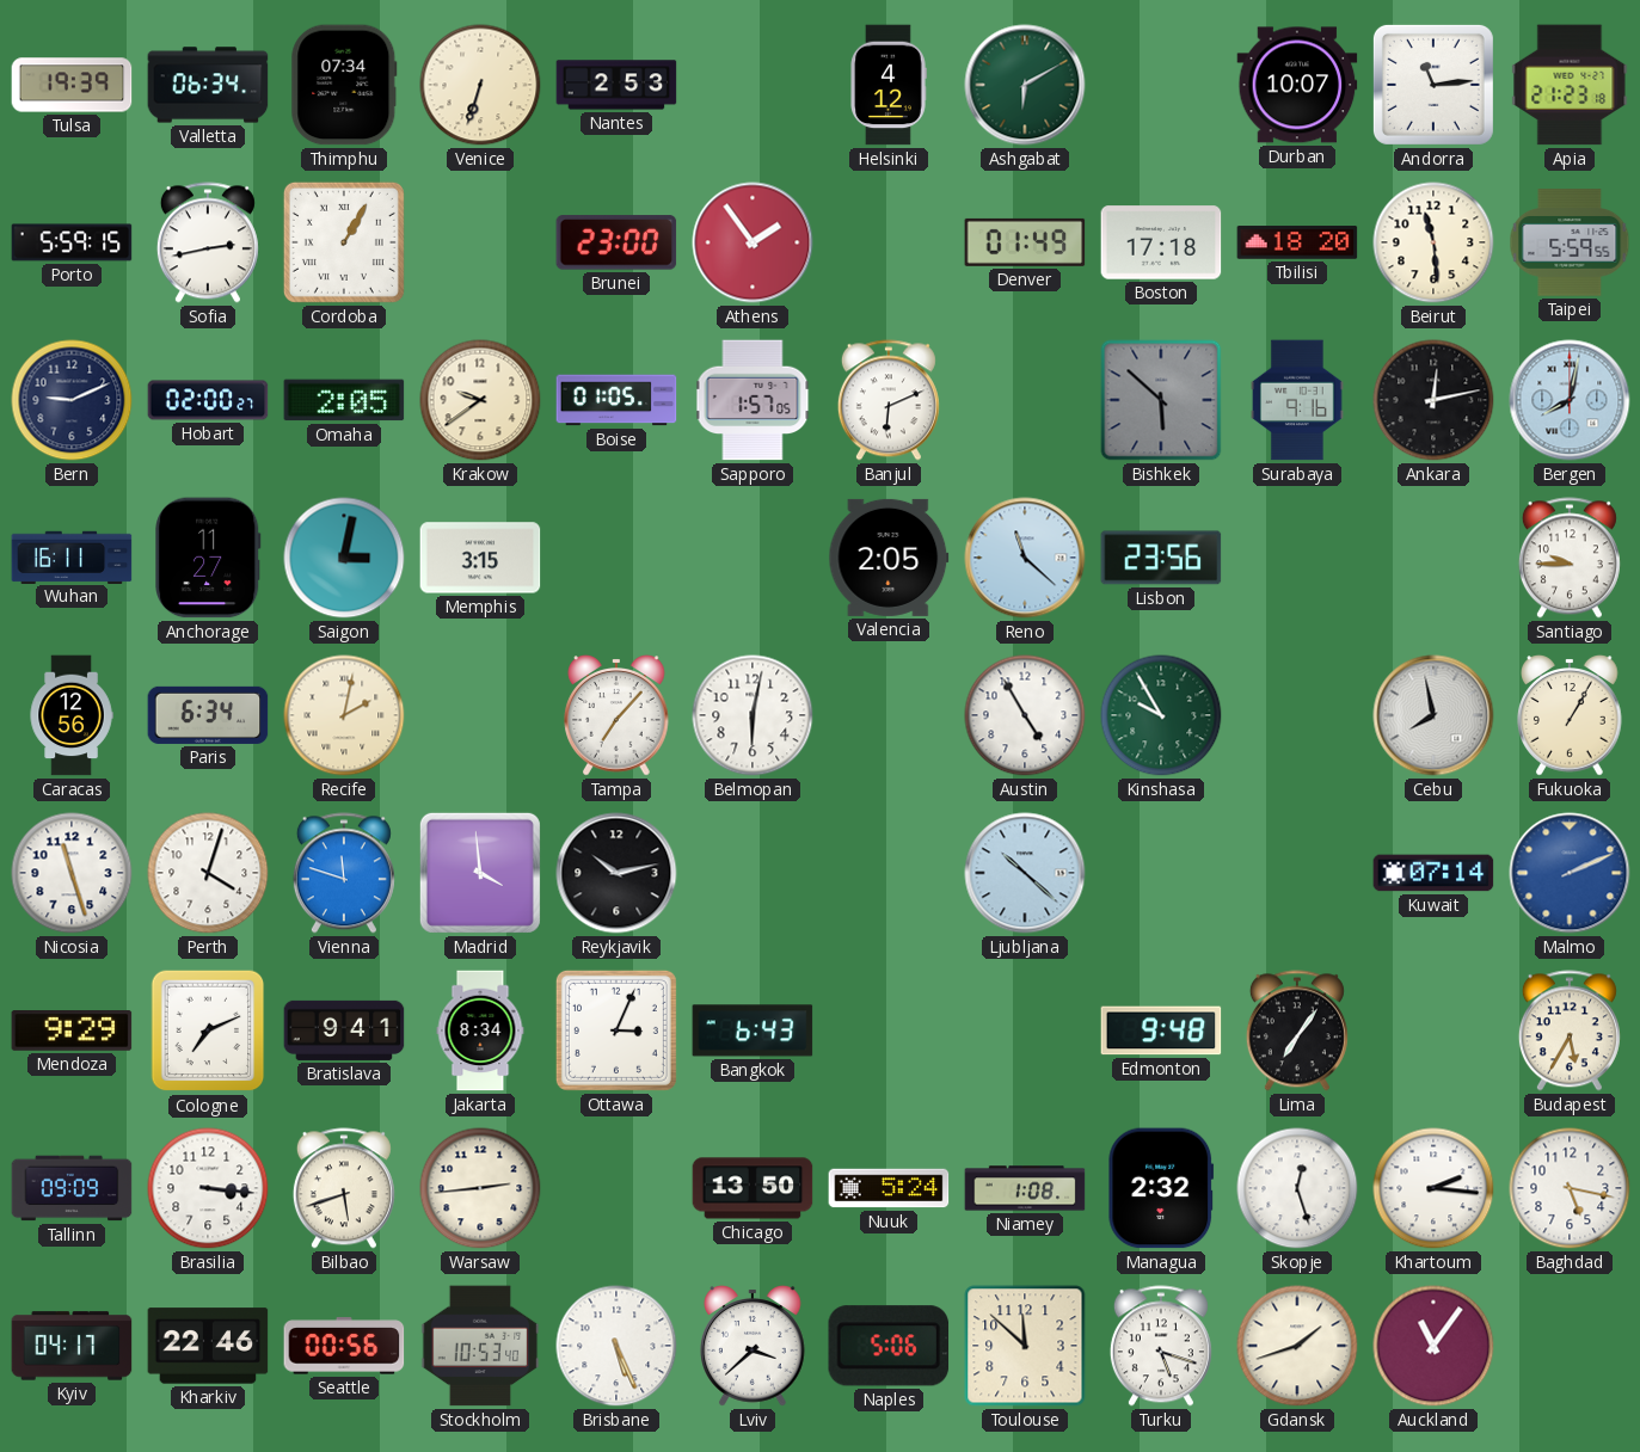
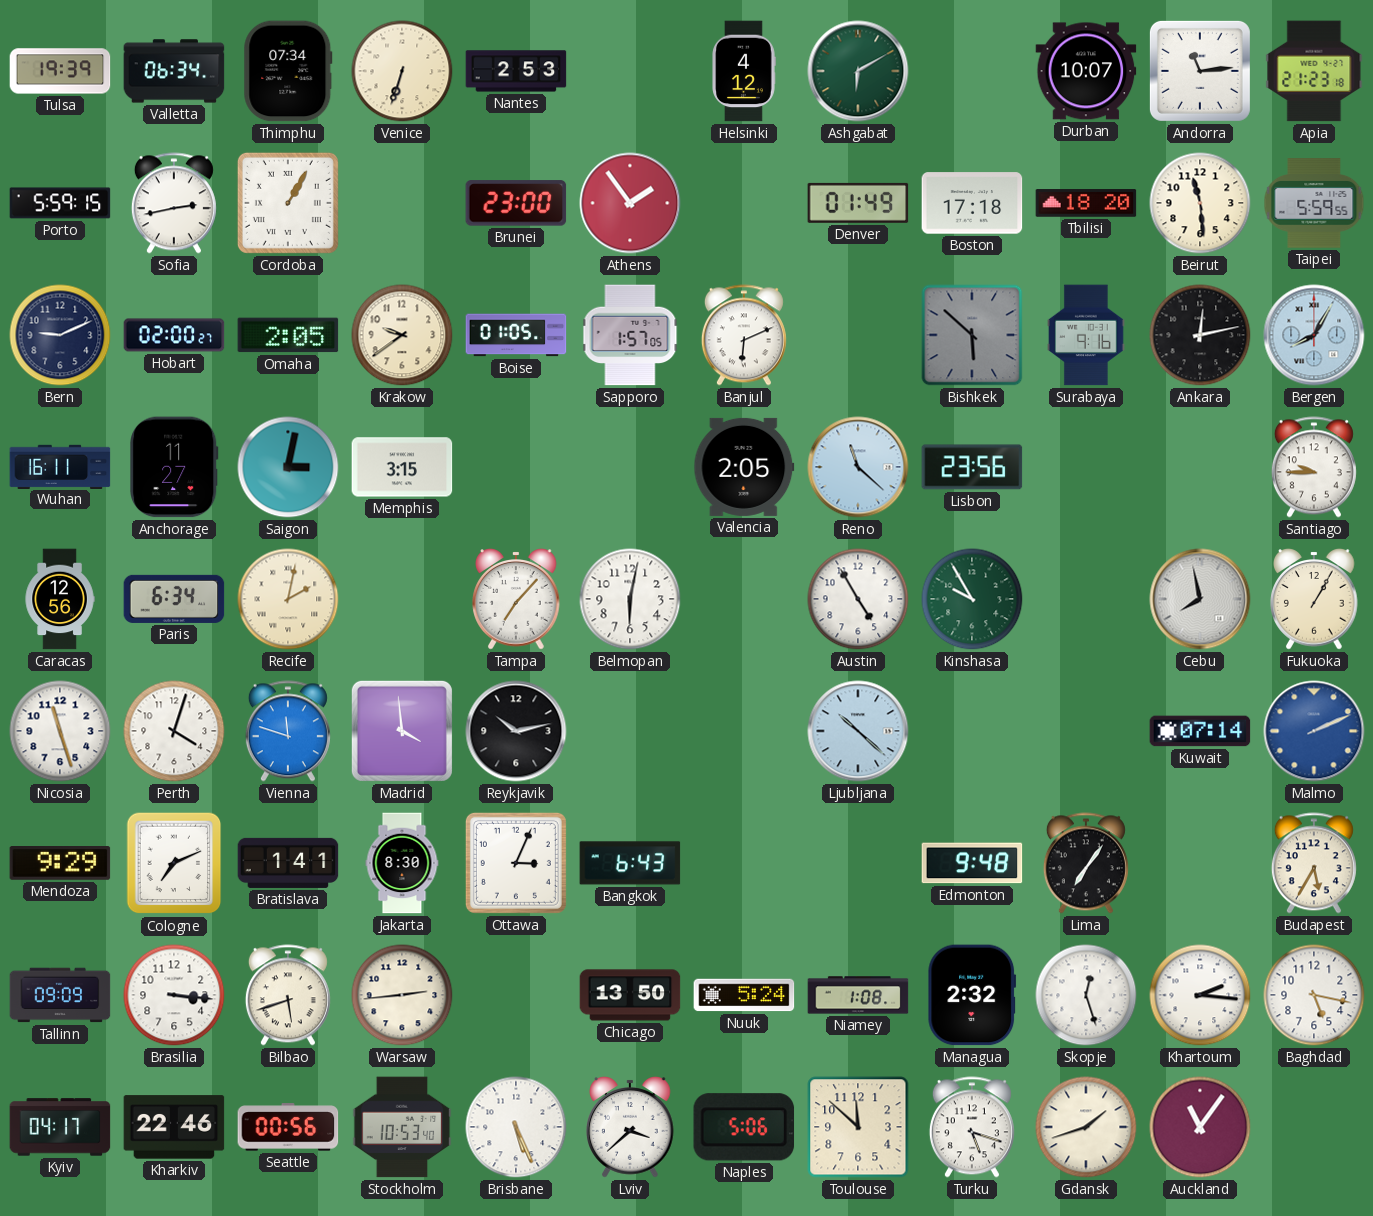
Bergen: 8:02 -> 8:05 (1314, 335)
Bratislava: 9:41 -> 1:41 (288, 863)
Jakarta: 8:34 -> 8:30 (402, 863)
